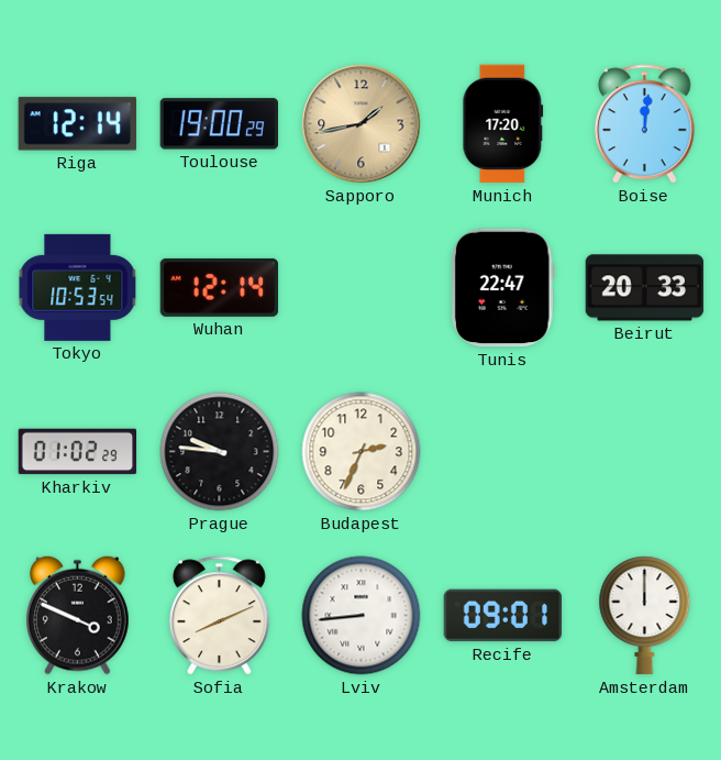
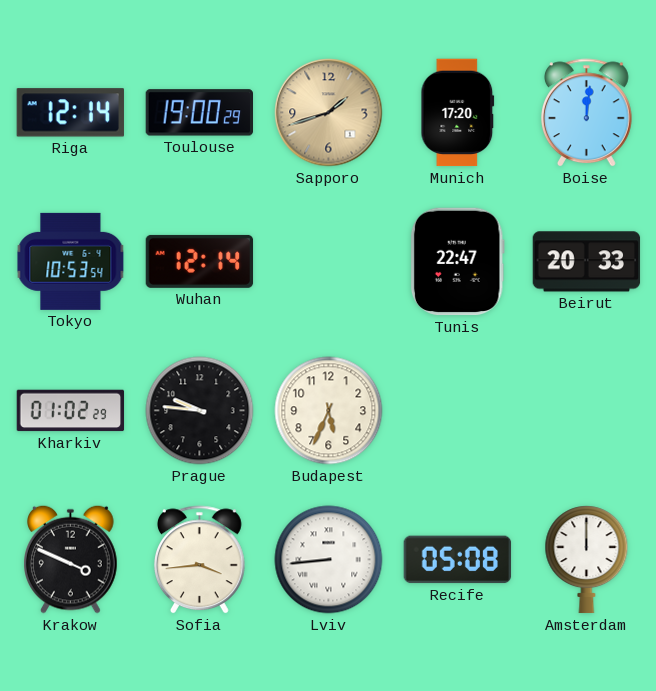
Sapporo: 1:43 -> 1:42 (329, 113)
Budapest: 2:34 -> 5:34 (329, 411)
Sofia: 8:11 -> 3:44 (199, 560)
Recife: 09:01 -> 05:08 (458, 560)
